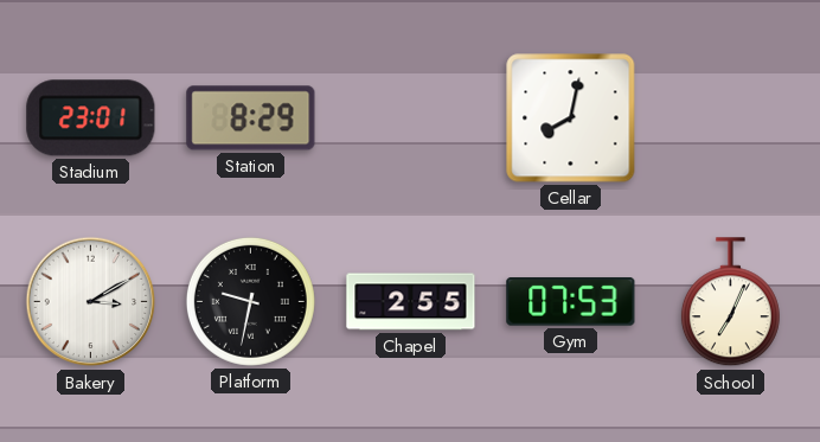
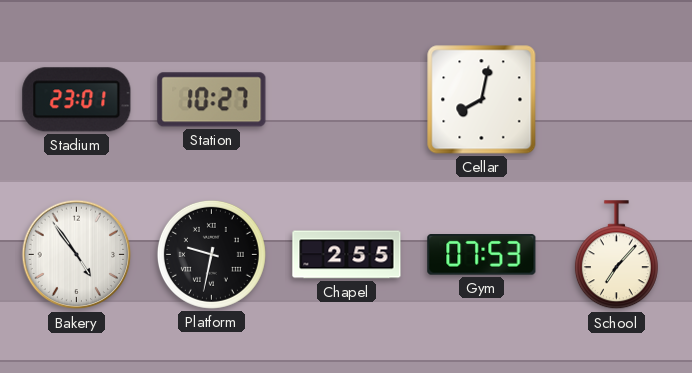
Station: 8:29 -> 10:27 (212, 100)
Bakery: 3:10 -> 4:54 (77, 255)
School: 7:04 -> 7:07 (616, 255)
